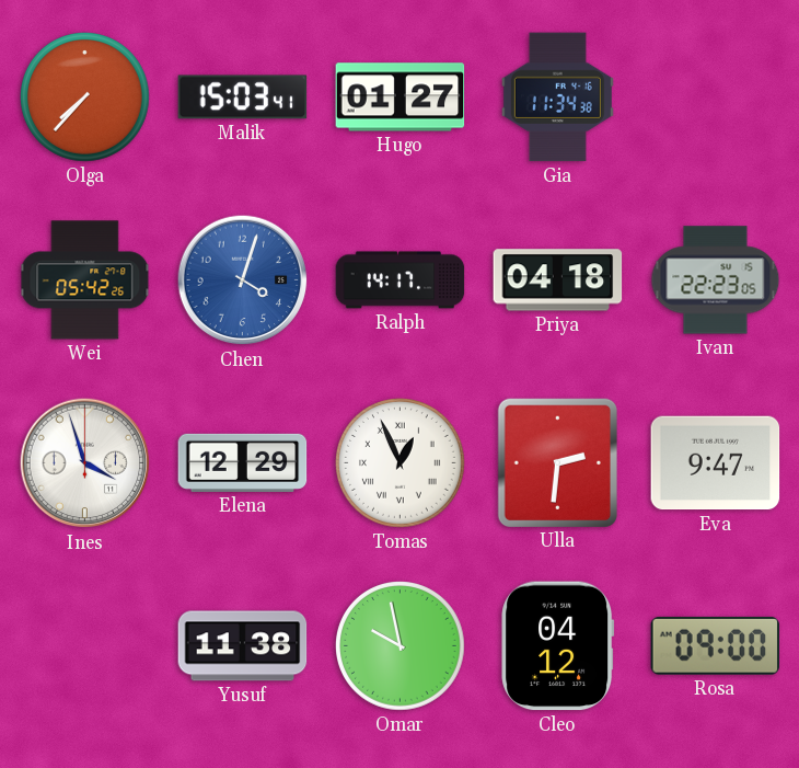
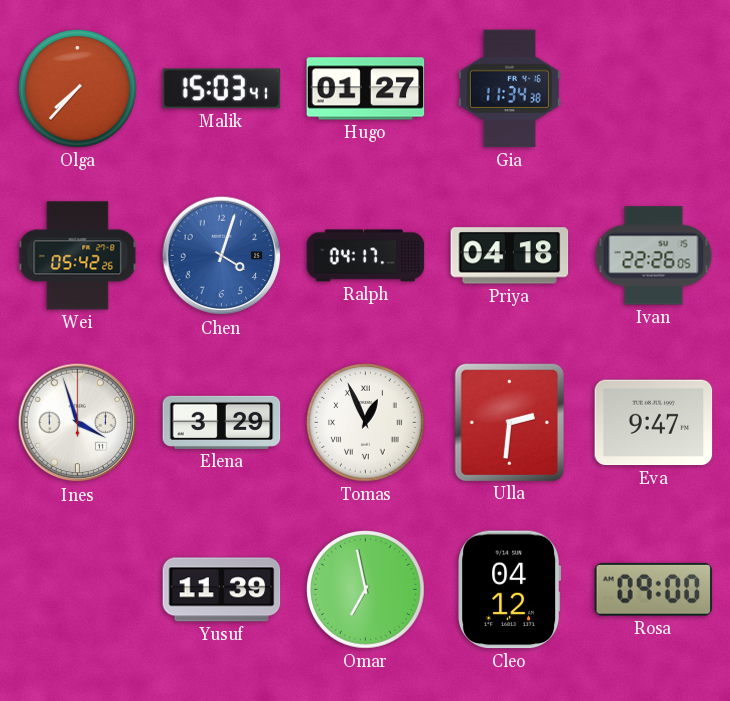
Ralph: 14:17 -> 04:17 (366, 256)
Ivan: 22:23 -> 22:26 (654, 256)
Elena: 12:29 -> 3:29 (222, 422)
Yusuf: 11:38 -> 11:39 (222, 590)
Omar: 9:58 -> 6:58 (366, 590)
